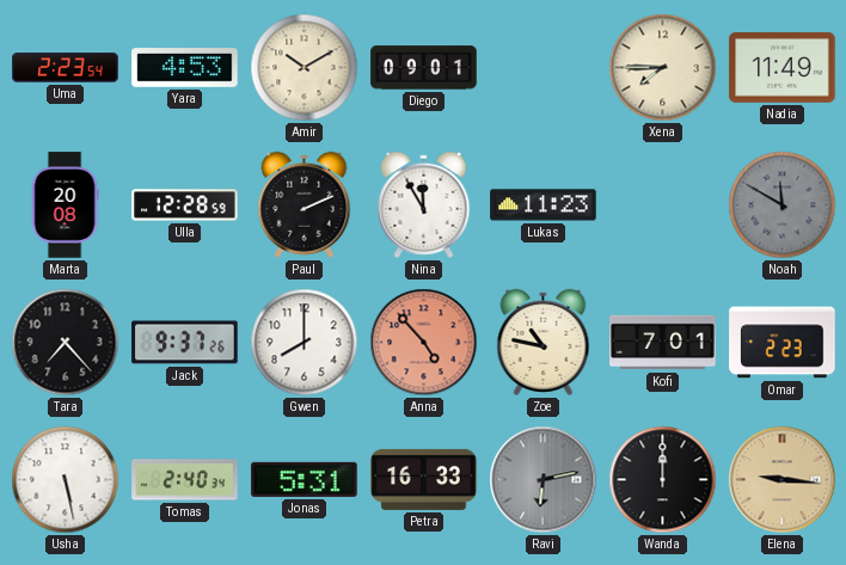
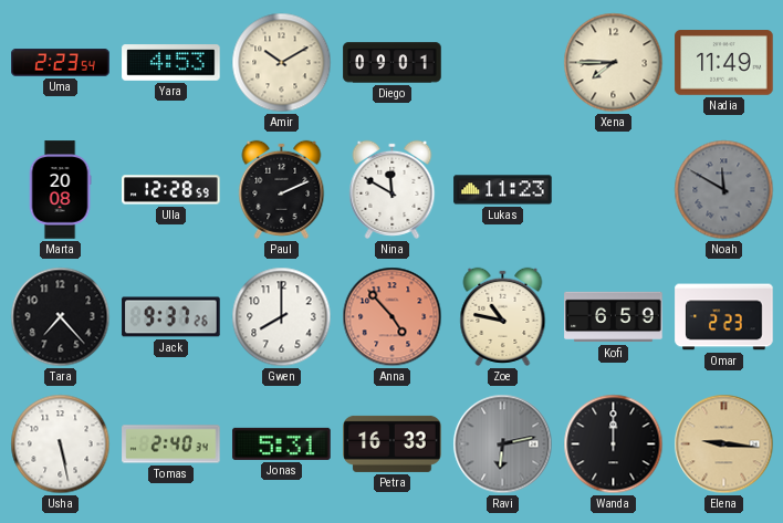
Nina: 11:55 -> 11:50 (393, 189)
Kofi: 7:01 -> 6:59 (614, 317)
